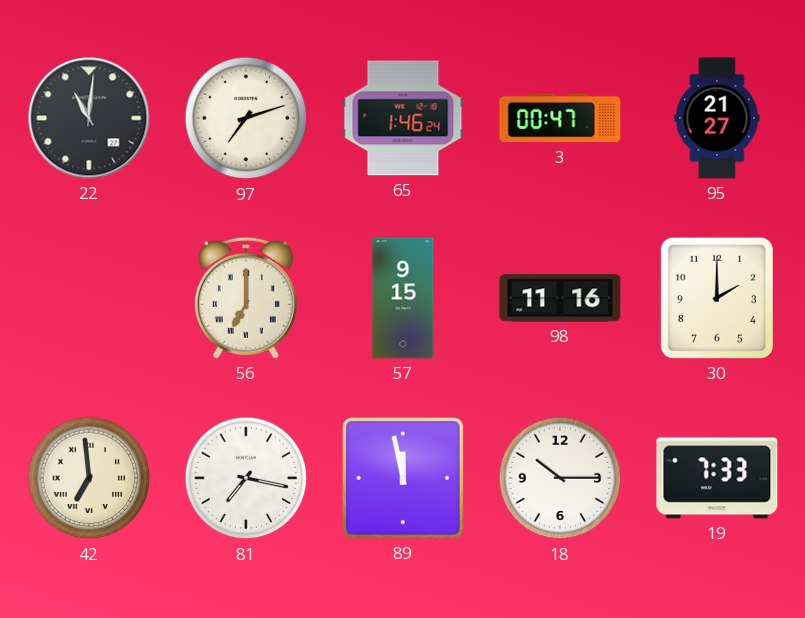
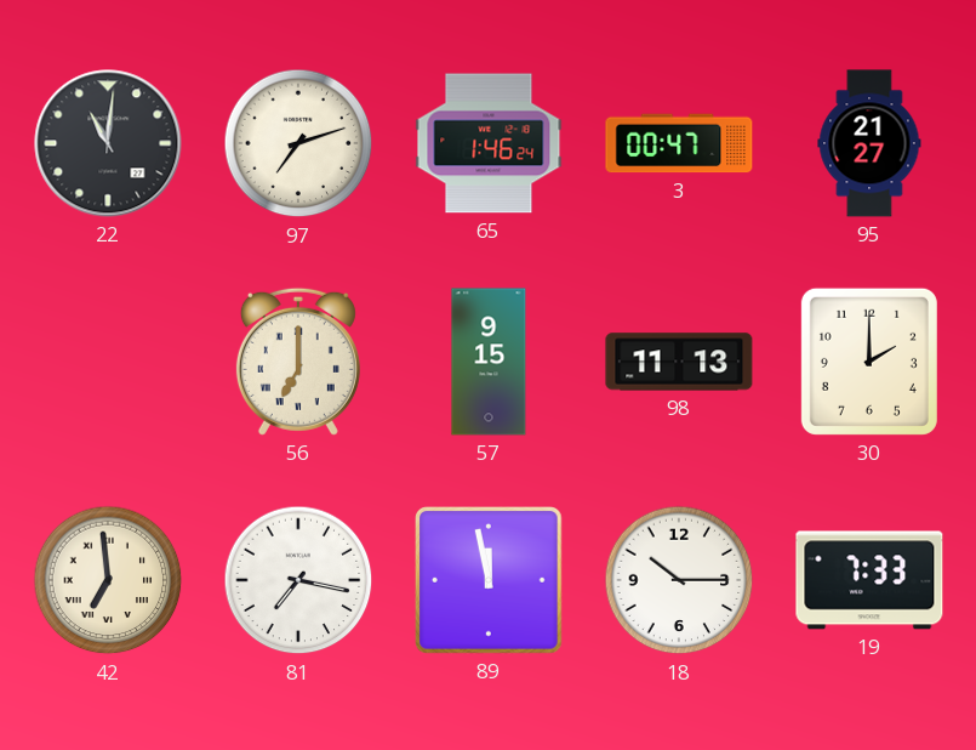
98: 11:16 -> 11:13 (679, 362)
